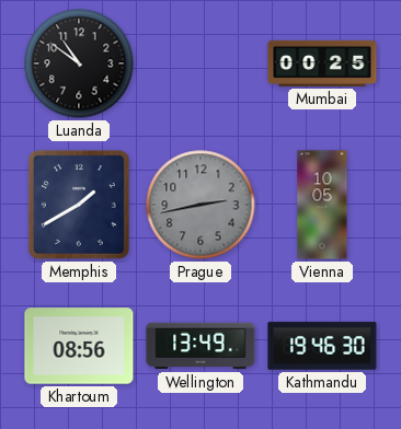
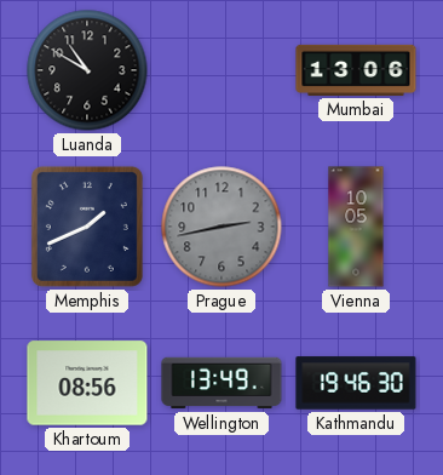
Luanda: 10:51 -> 10:50 (87, 70)
Mumbai: 00:25 -> 13:06 (356, 70)
Memphis: 1:40 -> 1:41 (87, 227)
